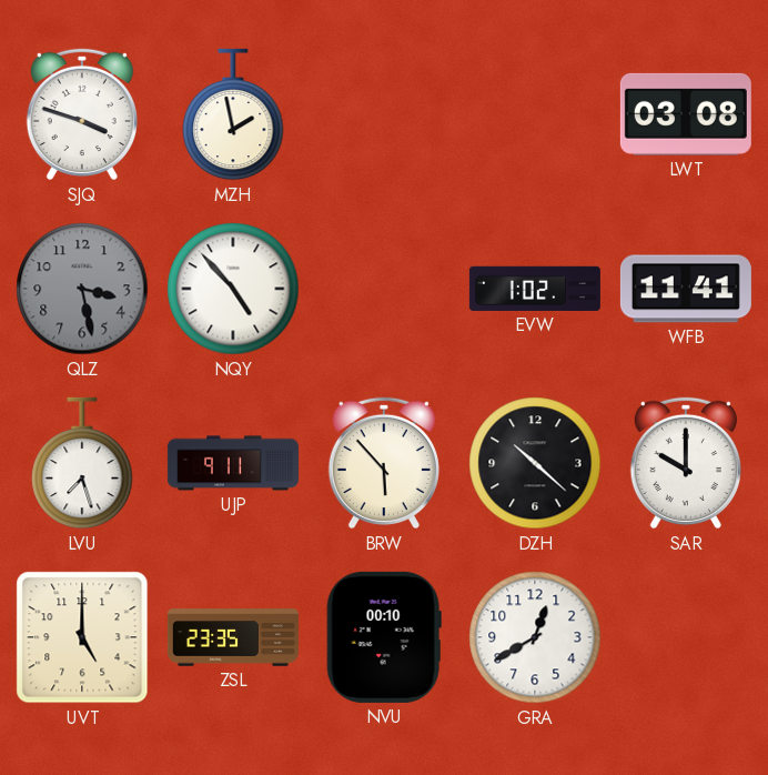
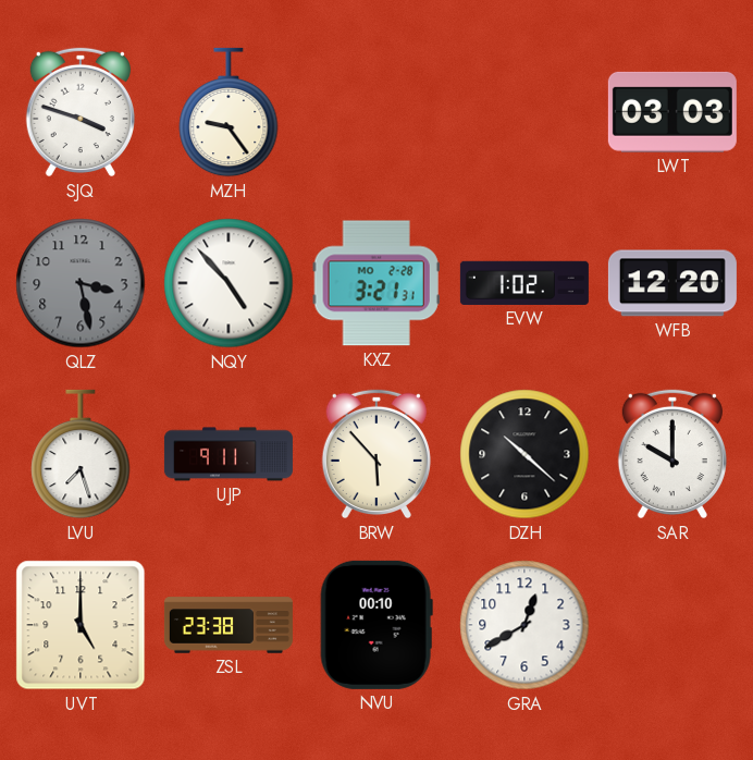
MZH: 1:58 -> 9:24 (229, 112)
LWT: 03:08 -> 03:03 (672, 112)
KXZ: none -> 3:21 (376, 283)
WFB: 11:41 -> 12:20 (672, 283)
ZSL: 23:35 -> 23:38 (229, 625)
